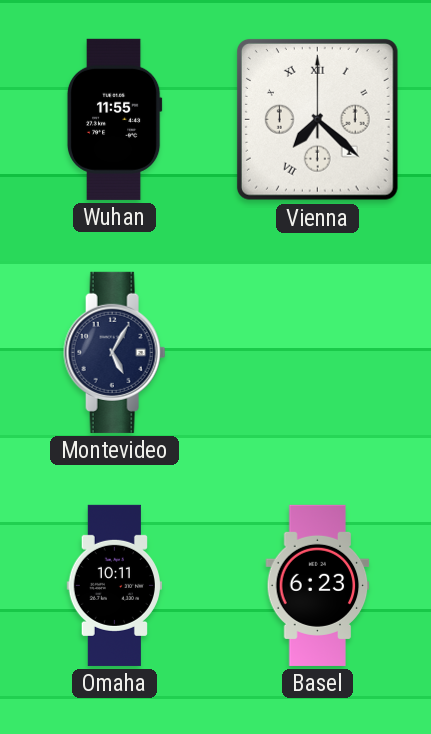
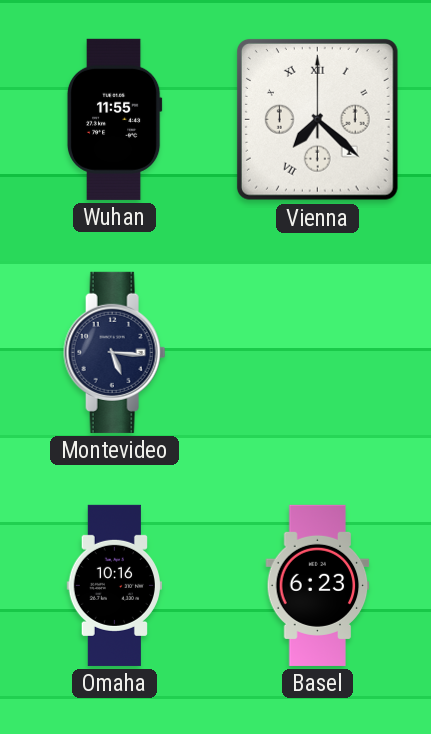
Montevideo: 5:05 -> 5:16 (115, 352)
Omaha: 10:11 -> 10:16 (114, 585)
